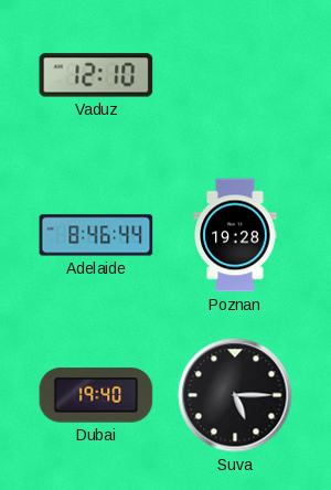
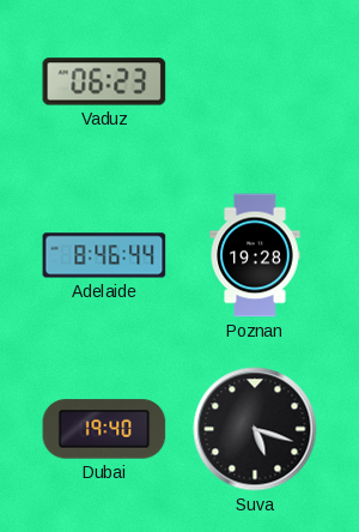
Vaduz: 12:10 -> 06:23 (104, 81)
Suva: 5:15 -> 5:18 (255, 429)
